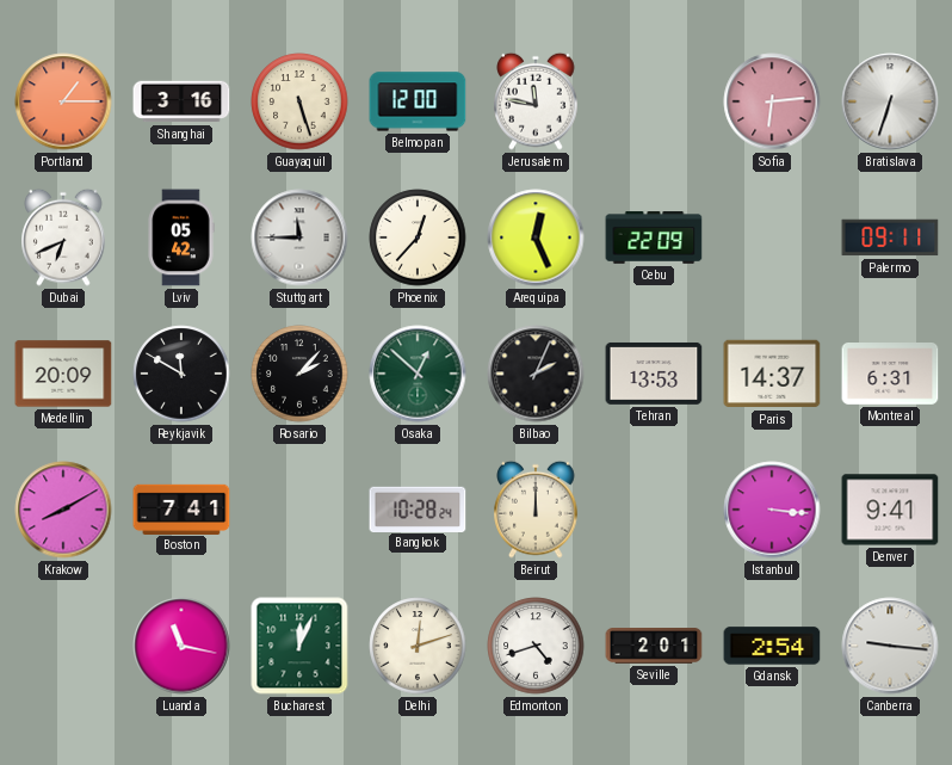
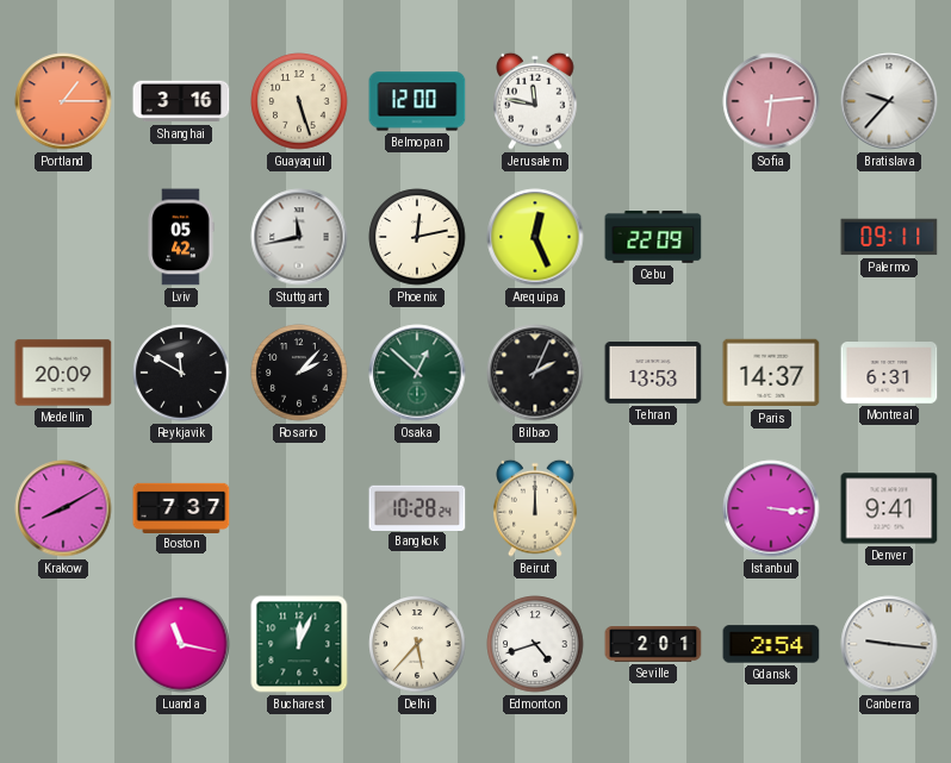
Bratislava: 6:33 -> 9:37 (889, 101)
Dubai: 6:41 -> none (63, 237)
Stuttgart: 11:45 -> 11:43 (299, 237)
Phoenix: 12:37 -> 12:13 (417, 237)
Boston: 7:41 -> 7:37 (181, 507)
Delhi: 12:12 -> 5:37 (417, 644)
